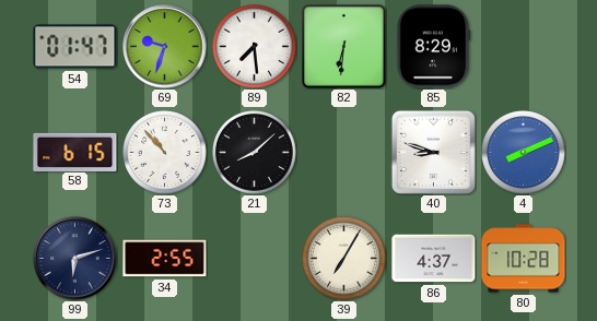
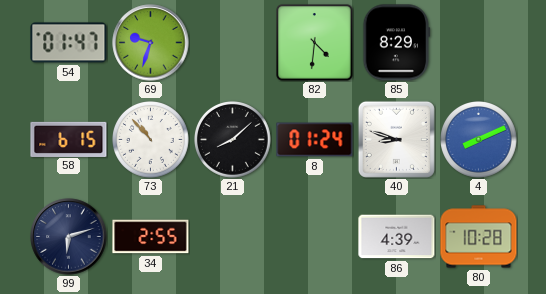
89: 7:29 -> none (255, 47)
82: 6:31 -> 4:31 (315, 43)
8: none -> 01:24 (315, 140)
39: 7:05 -> none (344, 259)
86: 4:37 -> 4:39 (397, 237)
